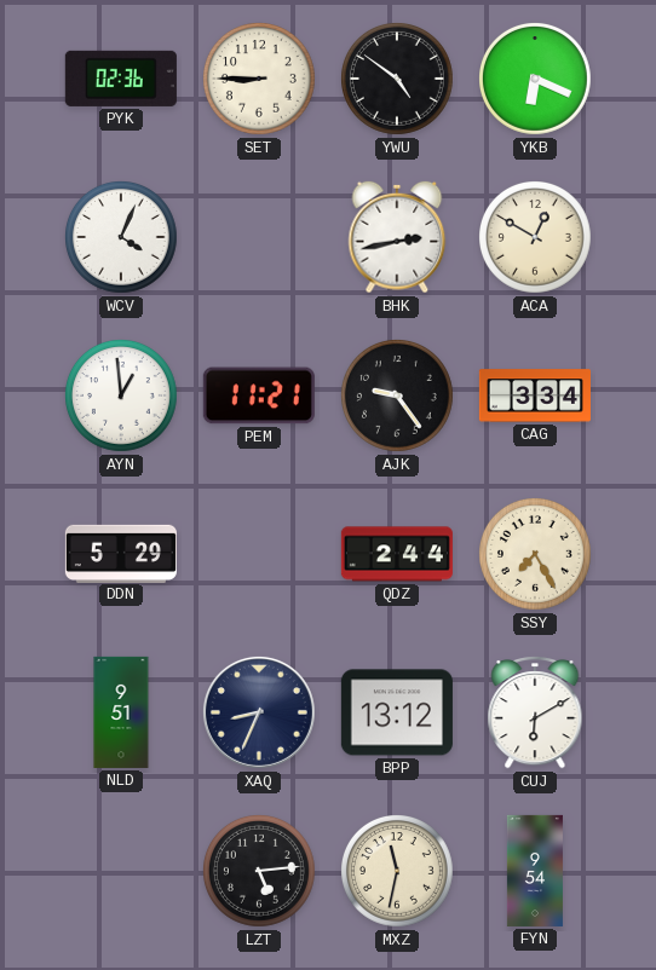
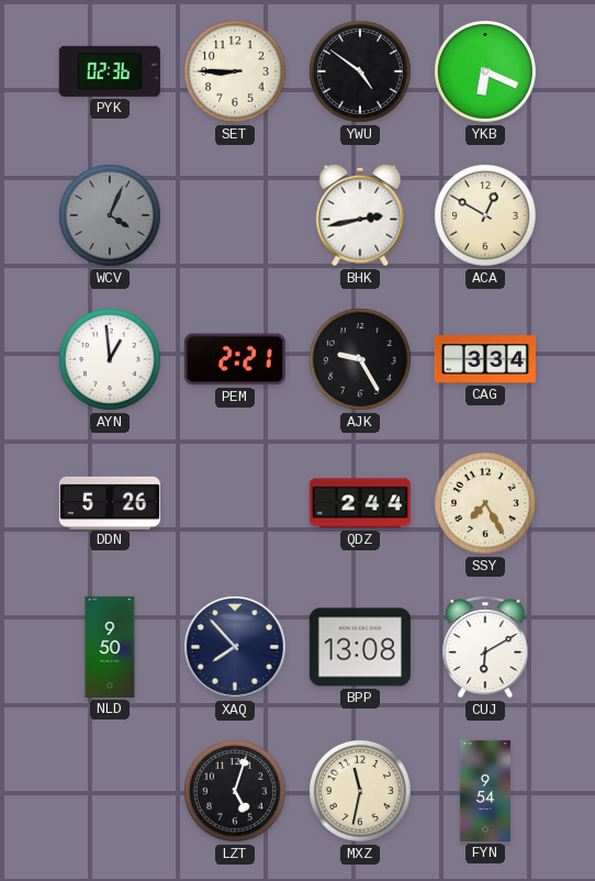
WCV dial: white -> grey (111, 216)
PEM: 11:21 -> 2:21 (235, 359)
AJK: 9:24 -> 9:25 (361, 360)
DDN: 5:29 -> 5:26 (110, 502)
NLD: 9:51 -> 9:50 (110, 647)
XAQ: 8:34 -> 7:53 (235, 647)
BPP: 13:12 -> 13:08 (360, 647)
LZT: 5:14 -> 5:03 (236, 792)
